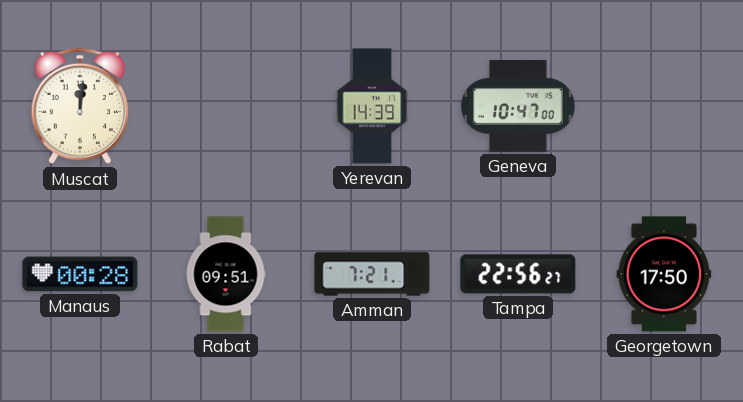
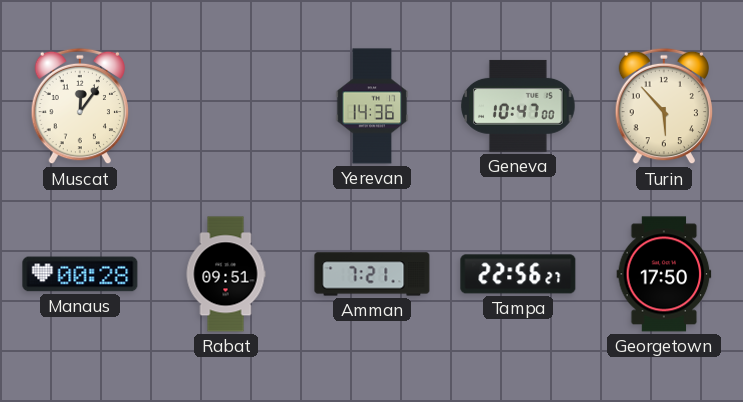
Muscat: 12:01 -> 12:06 (80, 106)
Yerevan: 14:39 -> 14:36 (372, 106)
Turin: none -> 5:53 (664, 106)
